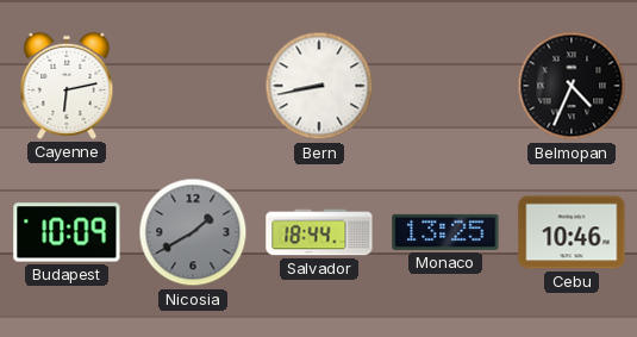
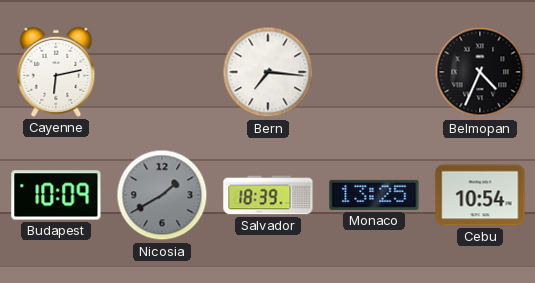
Bern: 8:43 -> 7:16 (268, 72)
Salvador: 18:44 -> 18:39 (268, 195)
Cebu: 10:46 -> 10:54 (480, 195)
